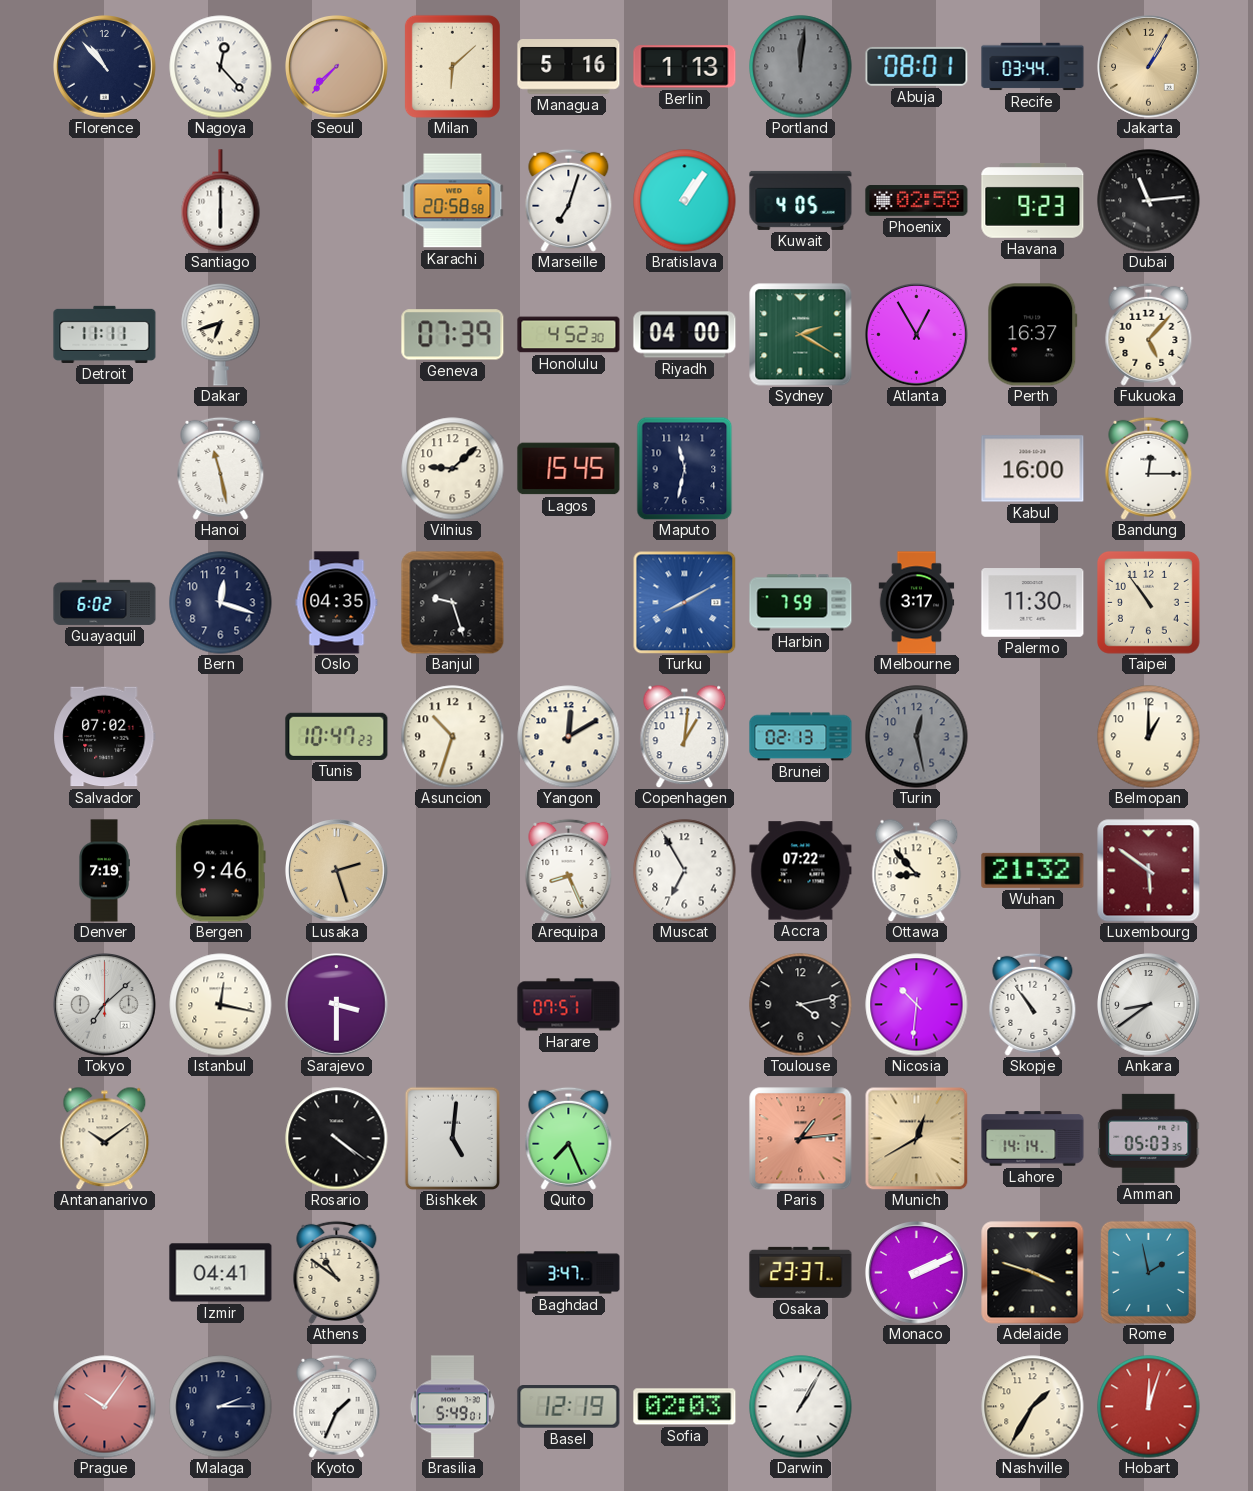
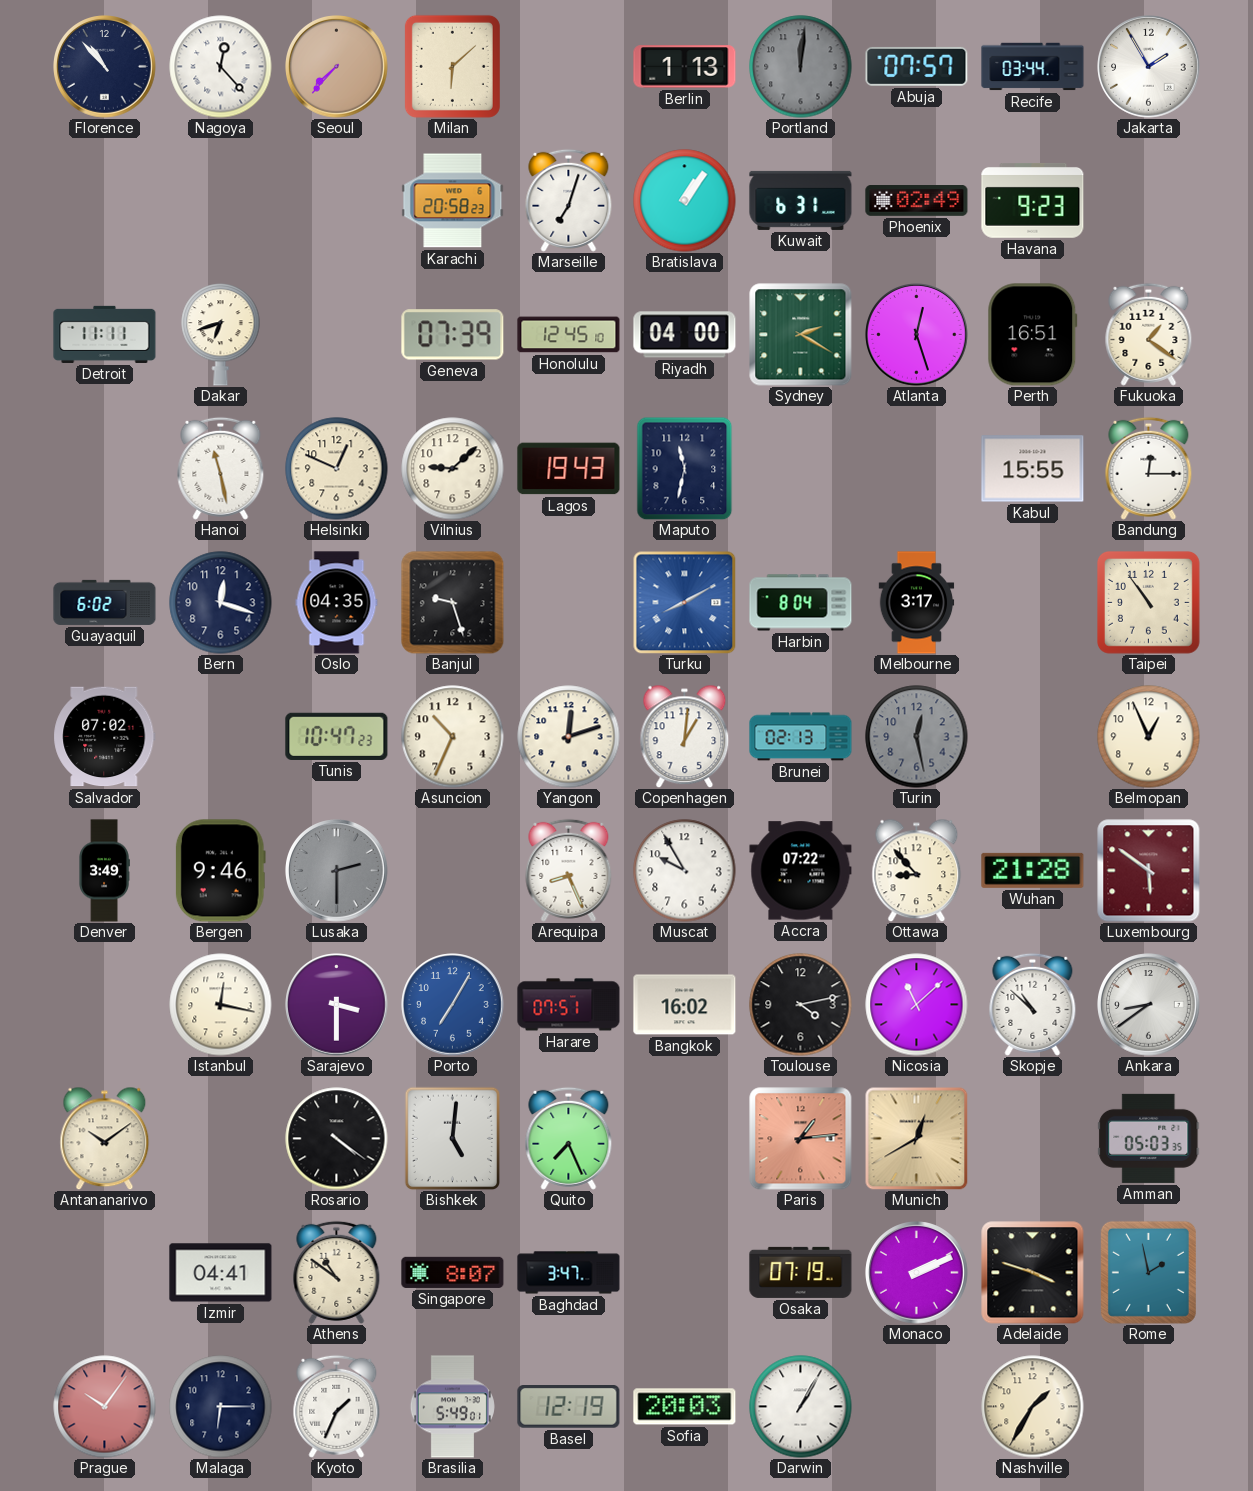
Managua: 5:16 -> none (569, 67)
Abuja: 08:01 -> 07:57 (917, 66)
Jakarta: 1:05 -> 1:55 (1149, 67)
Jakarta dial: champagne -> white (1149, 67)
Santiago: 6:00 -> none (221, 201)
Karachi: 20:58:58 -> 20:58:23 (453, 201)
Kuwait: 4:05 -> 6:31 (801, 200)
Phoenix: 02:58 -> 02:49 (917, 201)
Dubai: 11:14 -> none (1149, 201)
Honolulu: 4:52 -> 12:45 (569, 335)
Atlanta: 12:55 -> 12:27 (917, 335)
Perth: 16:37 -> 16:51 (1033, 335)
Fukuoka: 5:07 -> 1:21 (1149, 334)
Helsinki: none -> 12:49 (337, 469)
Lagos: 15:45 -> 19:43 (569, 469)
Kabul: 16:00 -> 15:55 (1033, 469)
Harbin: 7:59 -> 8:04 (801, 603)
Palermo: 11:30 -> none (1033, 603)
Asuncion: 10:33 -> 10:34 (453, 737)
Yangon: 12:10 -> 12:12 (569, 737)
Belmopan: 1:00 -> 12:56 (1149, 737)
Denver: 7:19 -> 3:49 (104, 871)
Lusaka: 2:27 -> 2:30 (337, 871)
Lusaka dial: champagne -> grey (337, 871)
Muscat: 6:55 -> 9:55 (685, 871)
Wuhan: 21:32 -> 21:28 (1033, 870)
Tokyo: 7:08 -> none (105, 1005)
Porto: none -> 7:05 (453, 1005)
Bangkok: none -> 16:02 (685, 1005)
Nicosia: 10:31 -> 11:08 (917, 1005)
Skopje: 10:54 -> 10:52 (1033, 1004)
Lahore: 14:14 -> none (1033, 1139)
Singapore: none -> 8:07 (453, 1272)
Osaka: 23:37 -> 07:19 (801, 1272)
Malaga: 2:15 -> 6:15 (221, 1407)
Sofia: 02:03 -> 20:03 (685, 1407)
Hobart: 12:03 -> none (1149, 1407)
